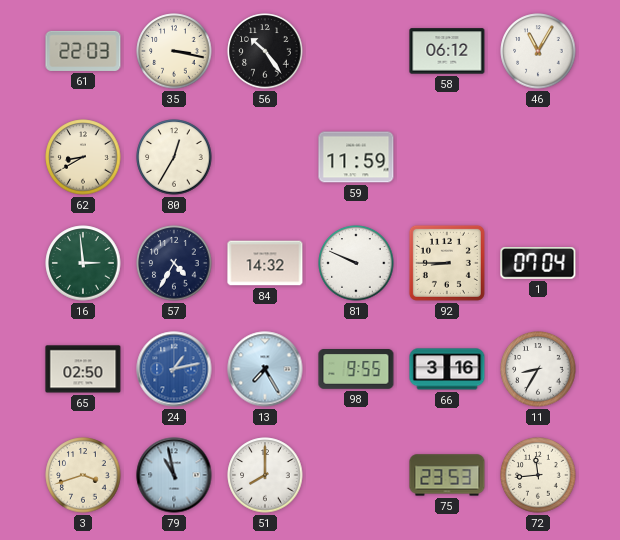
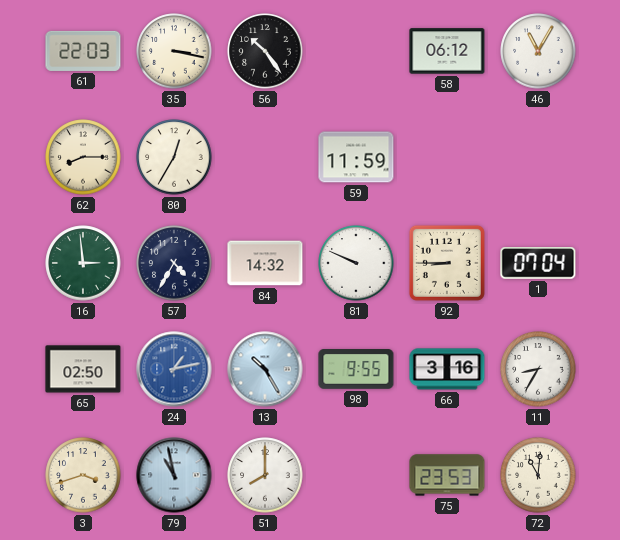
62: 8:40 -> 8:15 (83, 157)
13: 7:25 -> 10:25 (265, 369)
72: 11:44 -> 11:01 (538, 475)
